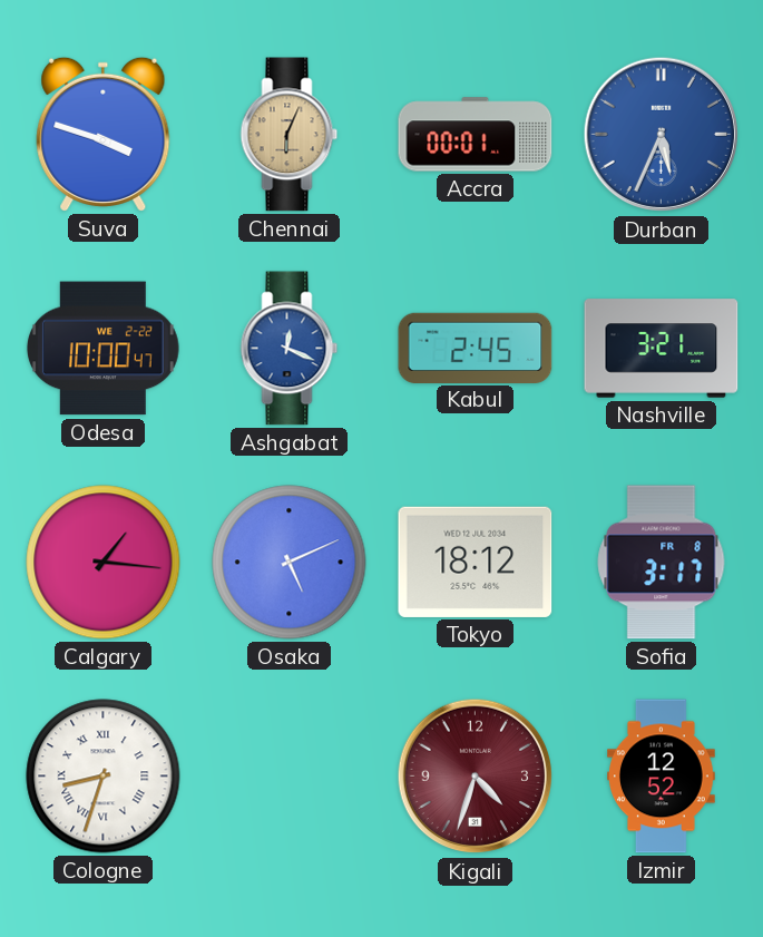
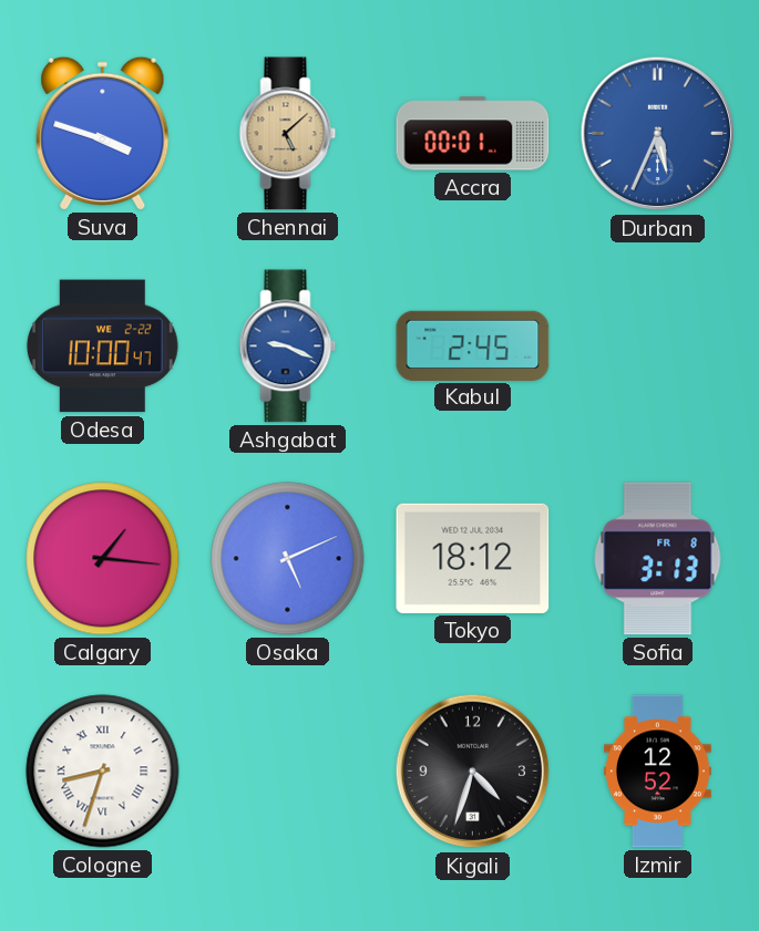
Chennai: 6:04 -> 5:08 (288, 134)
Ashgabat: 12:19 -> 9:19 (288, 346)
Nashville: 3:21 -> none (662, 349)
Sofia: 3:17 -> 3:13 (658, 559)
Kigali dial: burgundy -> black (473, 772)
